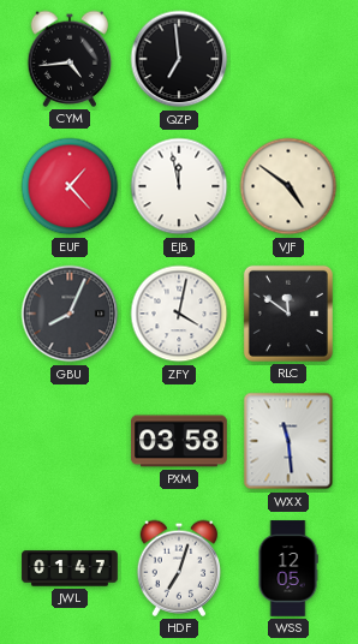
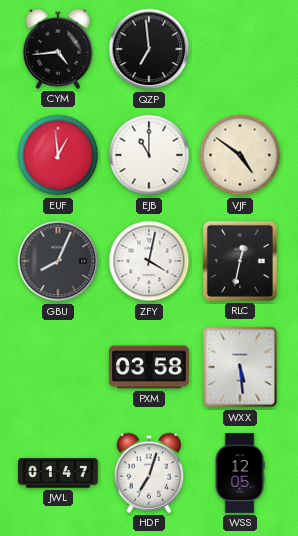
EUF: 1:23 -> 12:59 (58, 155)
EJB: 11:58 -> 11:00 (149, 155)
RLC: 11:51 -> 12:32 (240, 261)
WXX: 11:29 -> 5:29 (240, 367)
